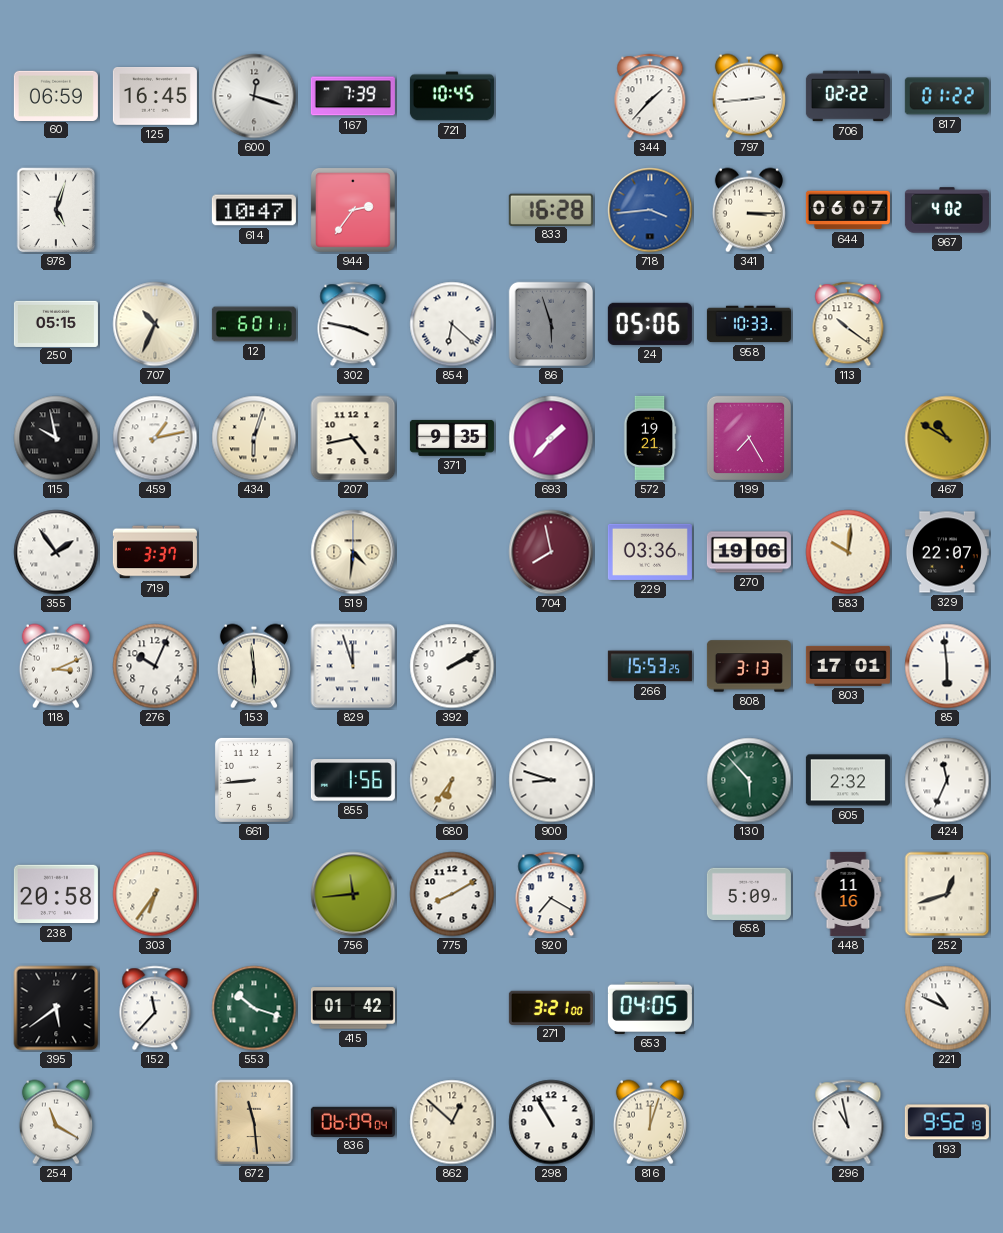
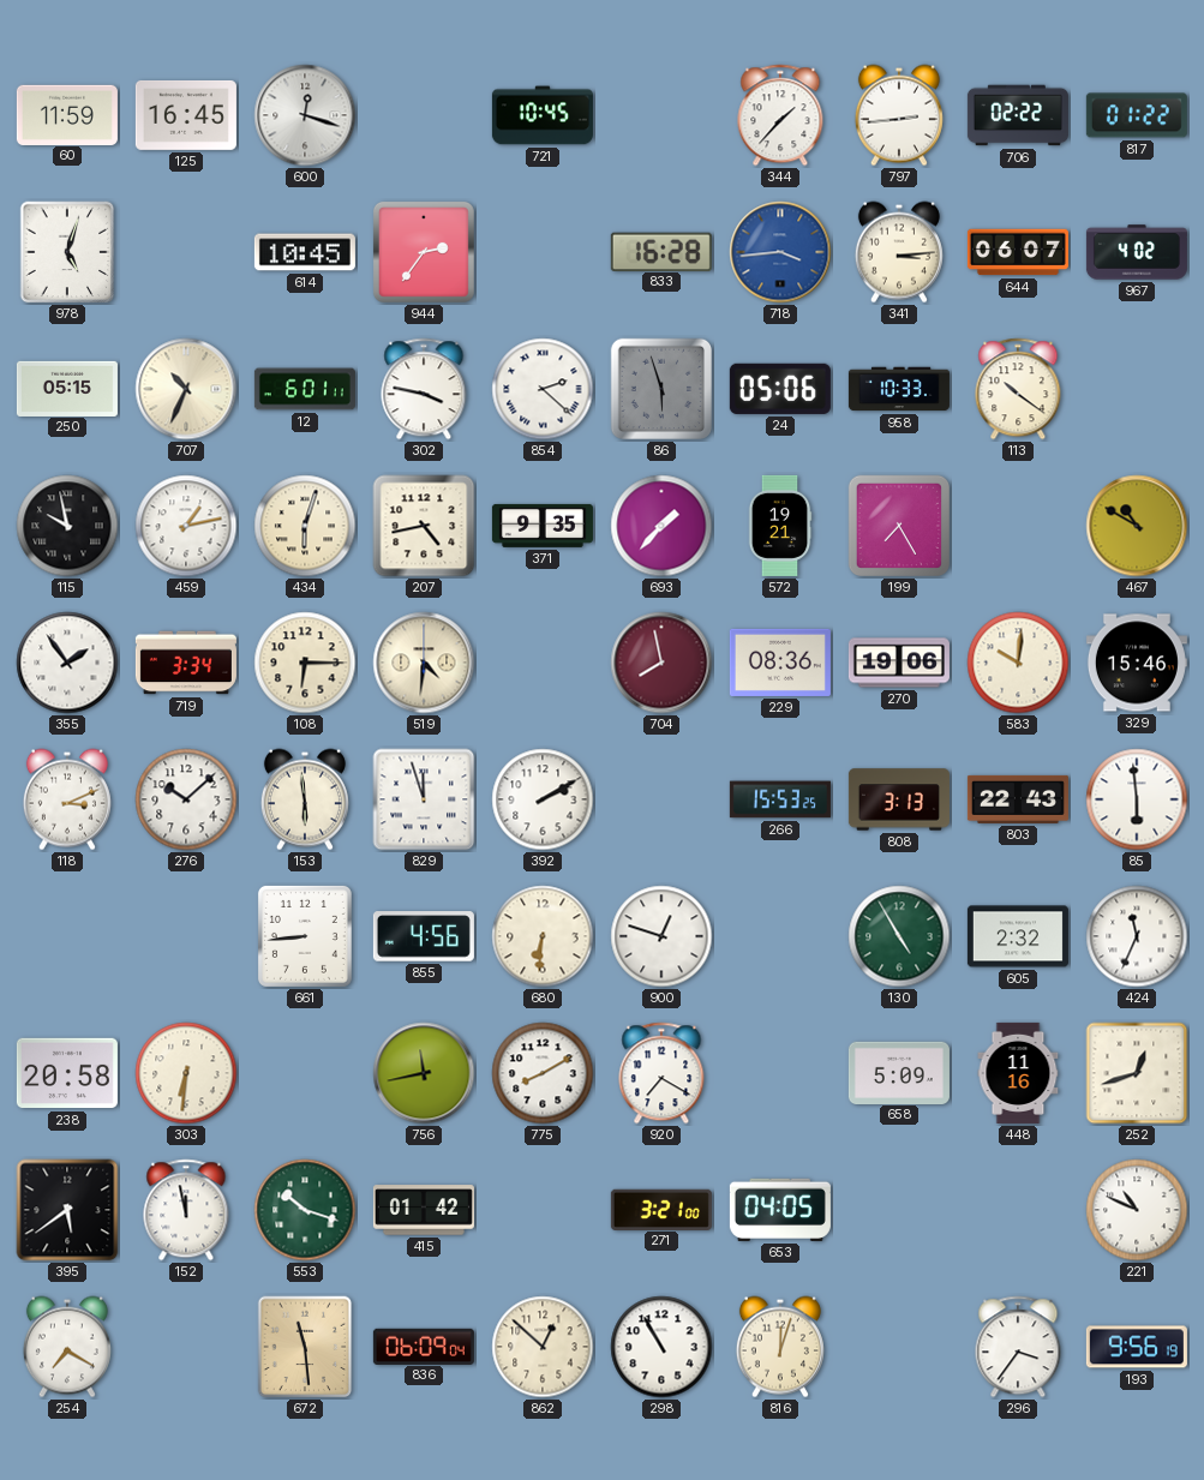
60: 06:59 -> 11:59 (67, 114)
167: 7:39 -> none (353, 96)
614: 10:47 -> 10:45 (305, 252)
341: 3:15 -> 3:14 (899, 252)
854: 6:22 -> 2:22 (543, 389)
719: 3:37 -> 3:34 (186, 663)
108: none -> 6:15 (305, 663)
229: 03:36 -> 08:36 (780, 663)
329: 22:07 -> 15:46 (1137, 663)
276: 10:04 -> 10:08 (186, 799)
803: 17:01 -> 22:43 (1018, 799)
855: 1:56 -> 4:56 (424, 936)
680: 6:36 -> 6:31 (543, 936)
900: 8:48 -> 12:48 (661, 936)
130: 5:53 -> 4:55 (899, 936)
303: 6:36 -> 6:31 (186, 1073)
756: 11:44 -> 11:43 (424, 1073)
152: 11:37 -> 11:58 (186, 1210)
254: 11:20 -> 7:20 (67, 1347)
296: 10:58 -> 3:36 (1018, 1347)
193: 9:52 -> 9:56 (1137, 1347)
